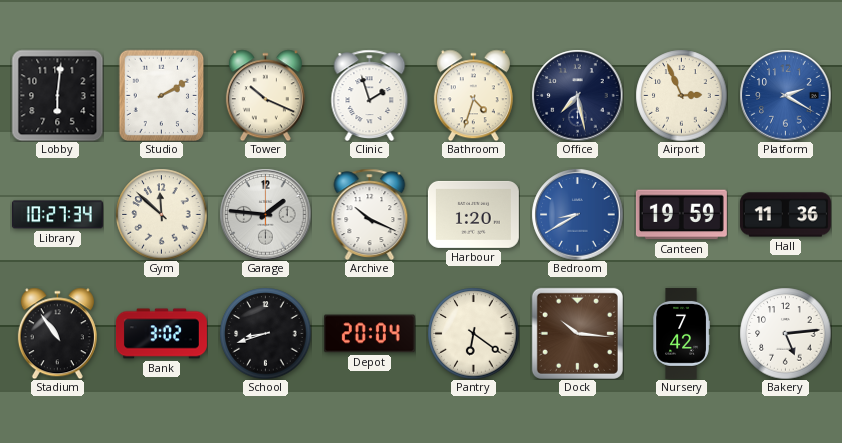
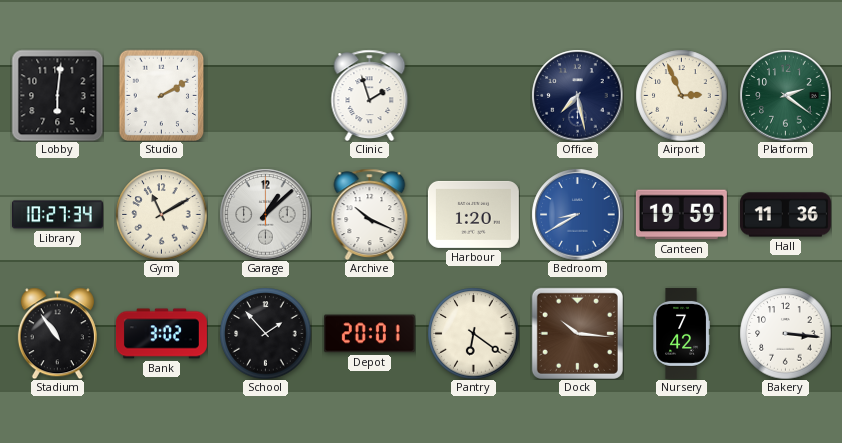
Tower: 10:19 -> none (265, 95)
Bathroom: 4:33 -> none (473, 95)
Platform: 2:20 -> 2:21 (785, 95)
Platform dial: blue -> green (785, 95)
Gym: 11:52 -> 11:10 (161, 214)
Garage: 1:46 -> 1:08 (265, 214)
School: 8:42 -> 1:53 (265, 333)
Depot: 20:04 -> 20:01 (369, 334)
Bakery: 5:14 -> 3:16 (785, 333)
